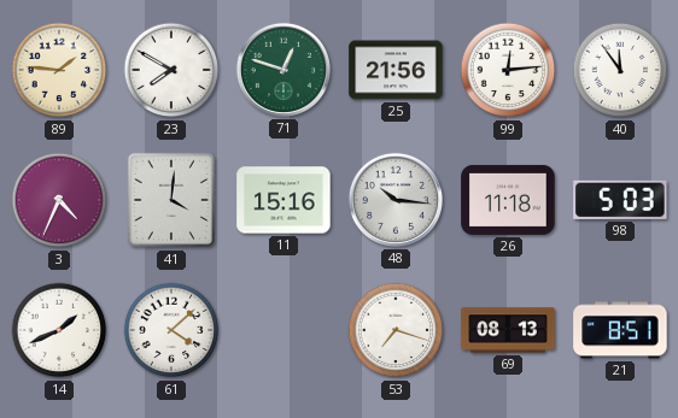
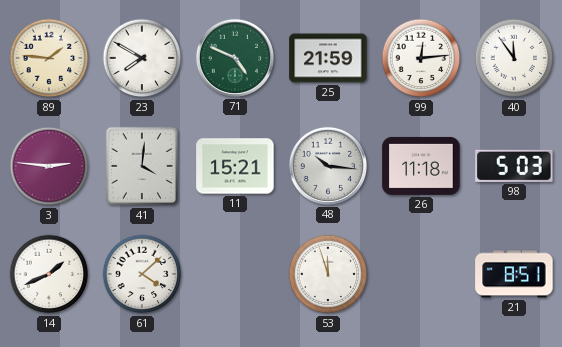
71: 12:48 -> 4:49 (235, 58)
25: 21:56 -> 21:59 (328, 58)
3: 4:34 -> 2:46 (49, 166)
11: 15:16 -> 15:21 (235, 166)
53: 7:18 -> 11:57 (328, 274)
69: 08:13 -> none (508, 330)
